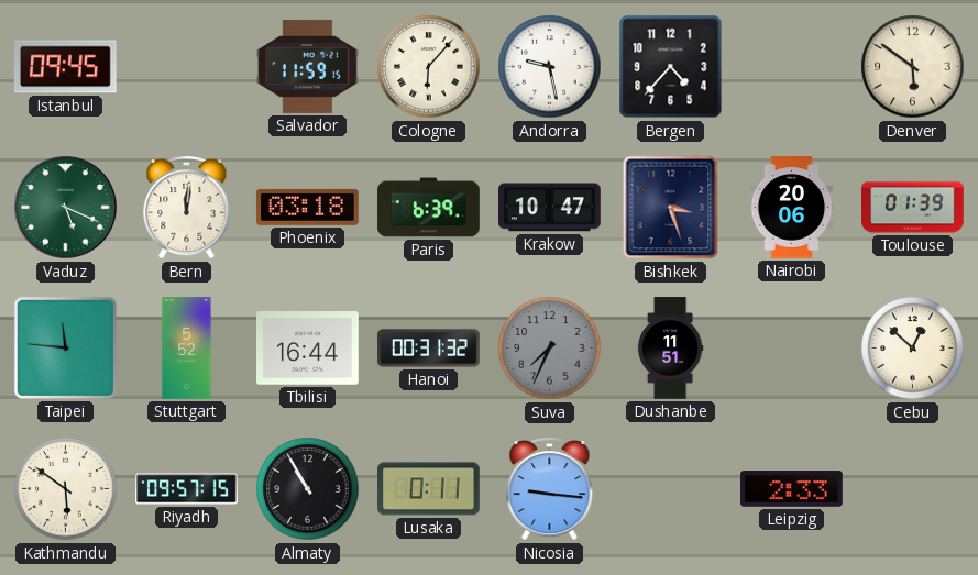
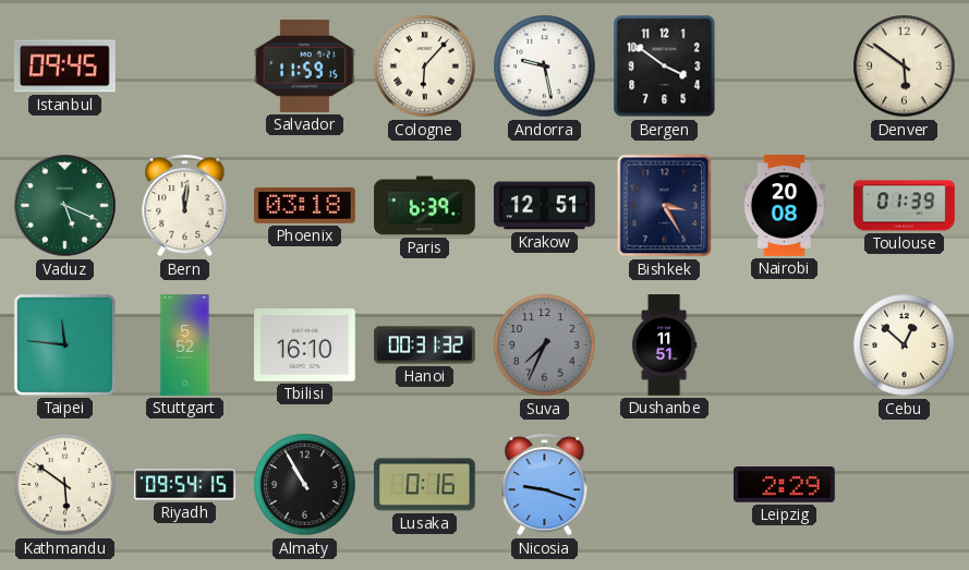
Bergen: 4:37 -> 3:51 (665, 66)
Krakow: 10:47 -> 12:51 (545, 206)
Bishkek: 3:27 -> 3:25 (665, 206)
Nairobi: 20:06 -> 20:08 (785, 206)
Tbilisi: 16:44 -> 16:10 (305, 345)
Riyadh: 09:57 -> 09:54 (185, 485)
Lusaka: 0:11 -> 0:16 (425, 485)
Nicosia: 9:16 -> 9:18 (545, 485)
Leipzig: 2:33 -> 2:29 (785, 485)
